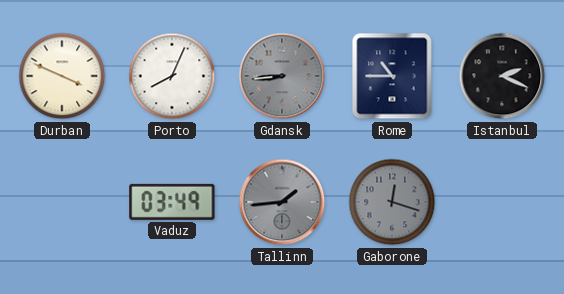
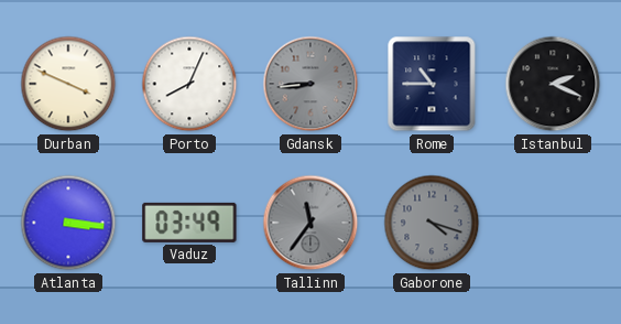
Atlanta: none -> 3:16 (68, 223)
Tallinn: 1:44 -> 11:36 (310, 223)
Gaborone: 12:18 -> 4:18 (432, 223)
